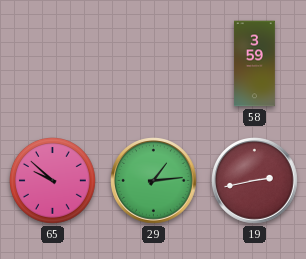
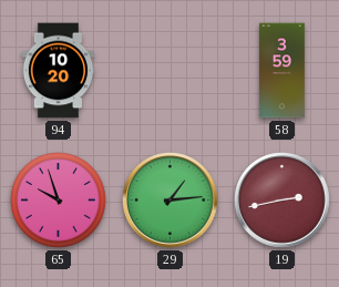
94: none -> 10:20 (59, 71)
65: 9:52 -> 9:57 (59, 201)
